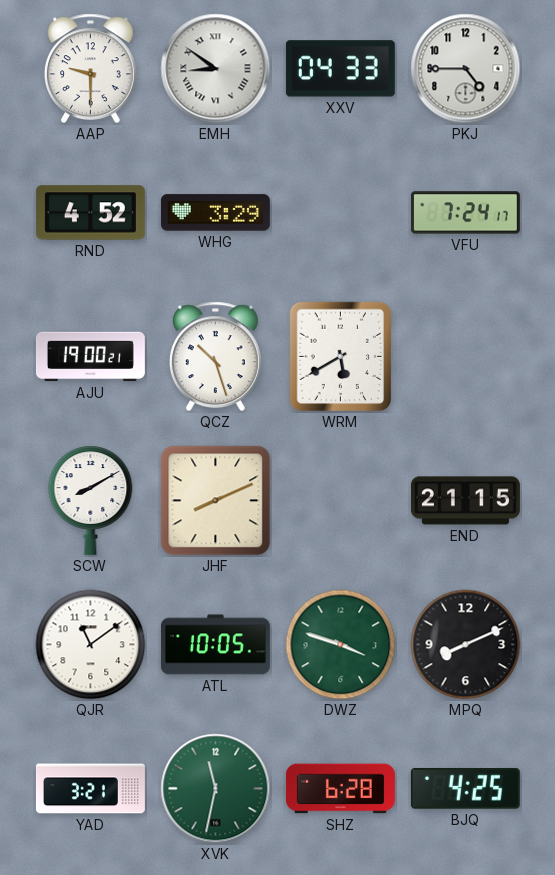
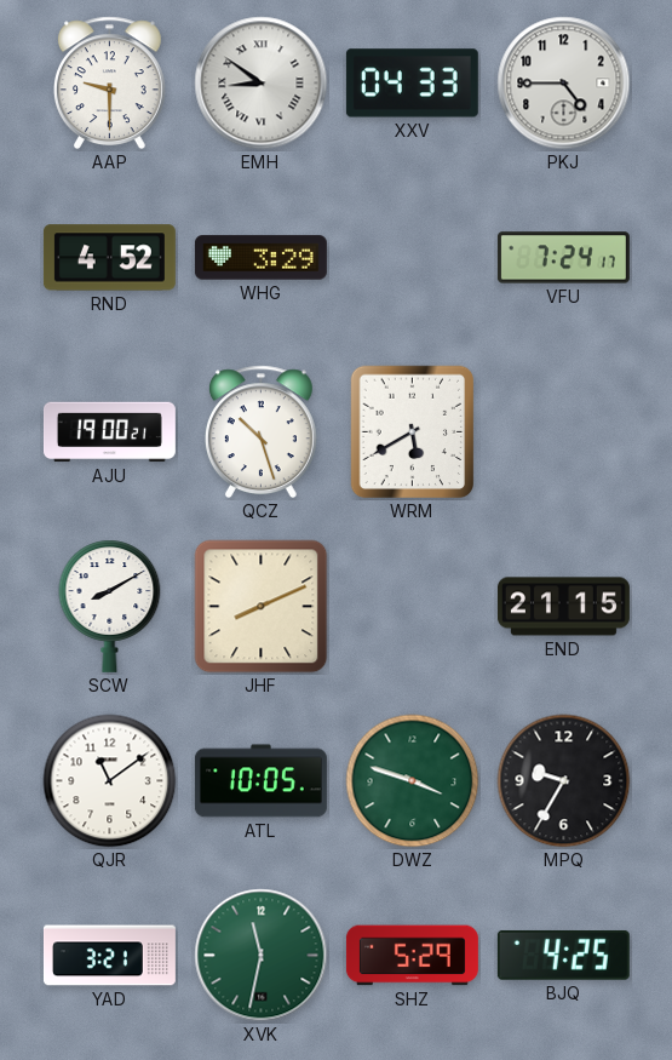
MPQ: 8:11 -> 9:35 (564, 781)
SHZ: 6:28 -> 5:29 (412, 956)
